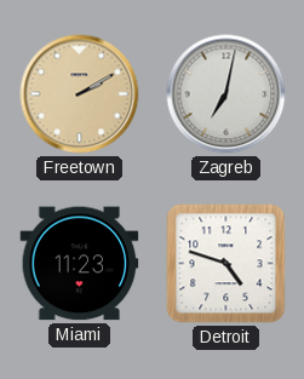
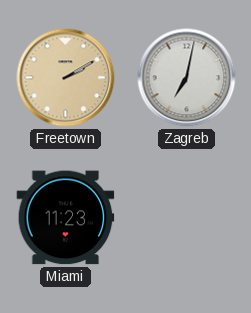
Detroit: 4:48 -> none (226, 264)
